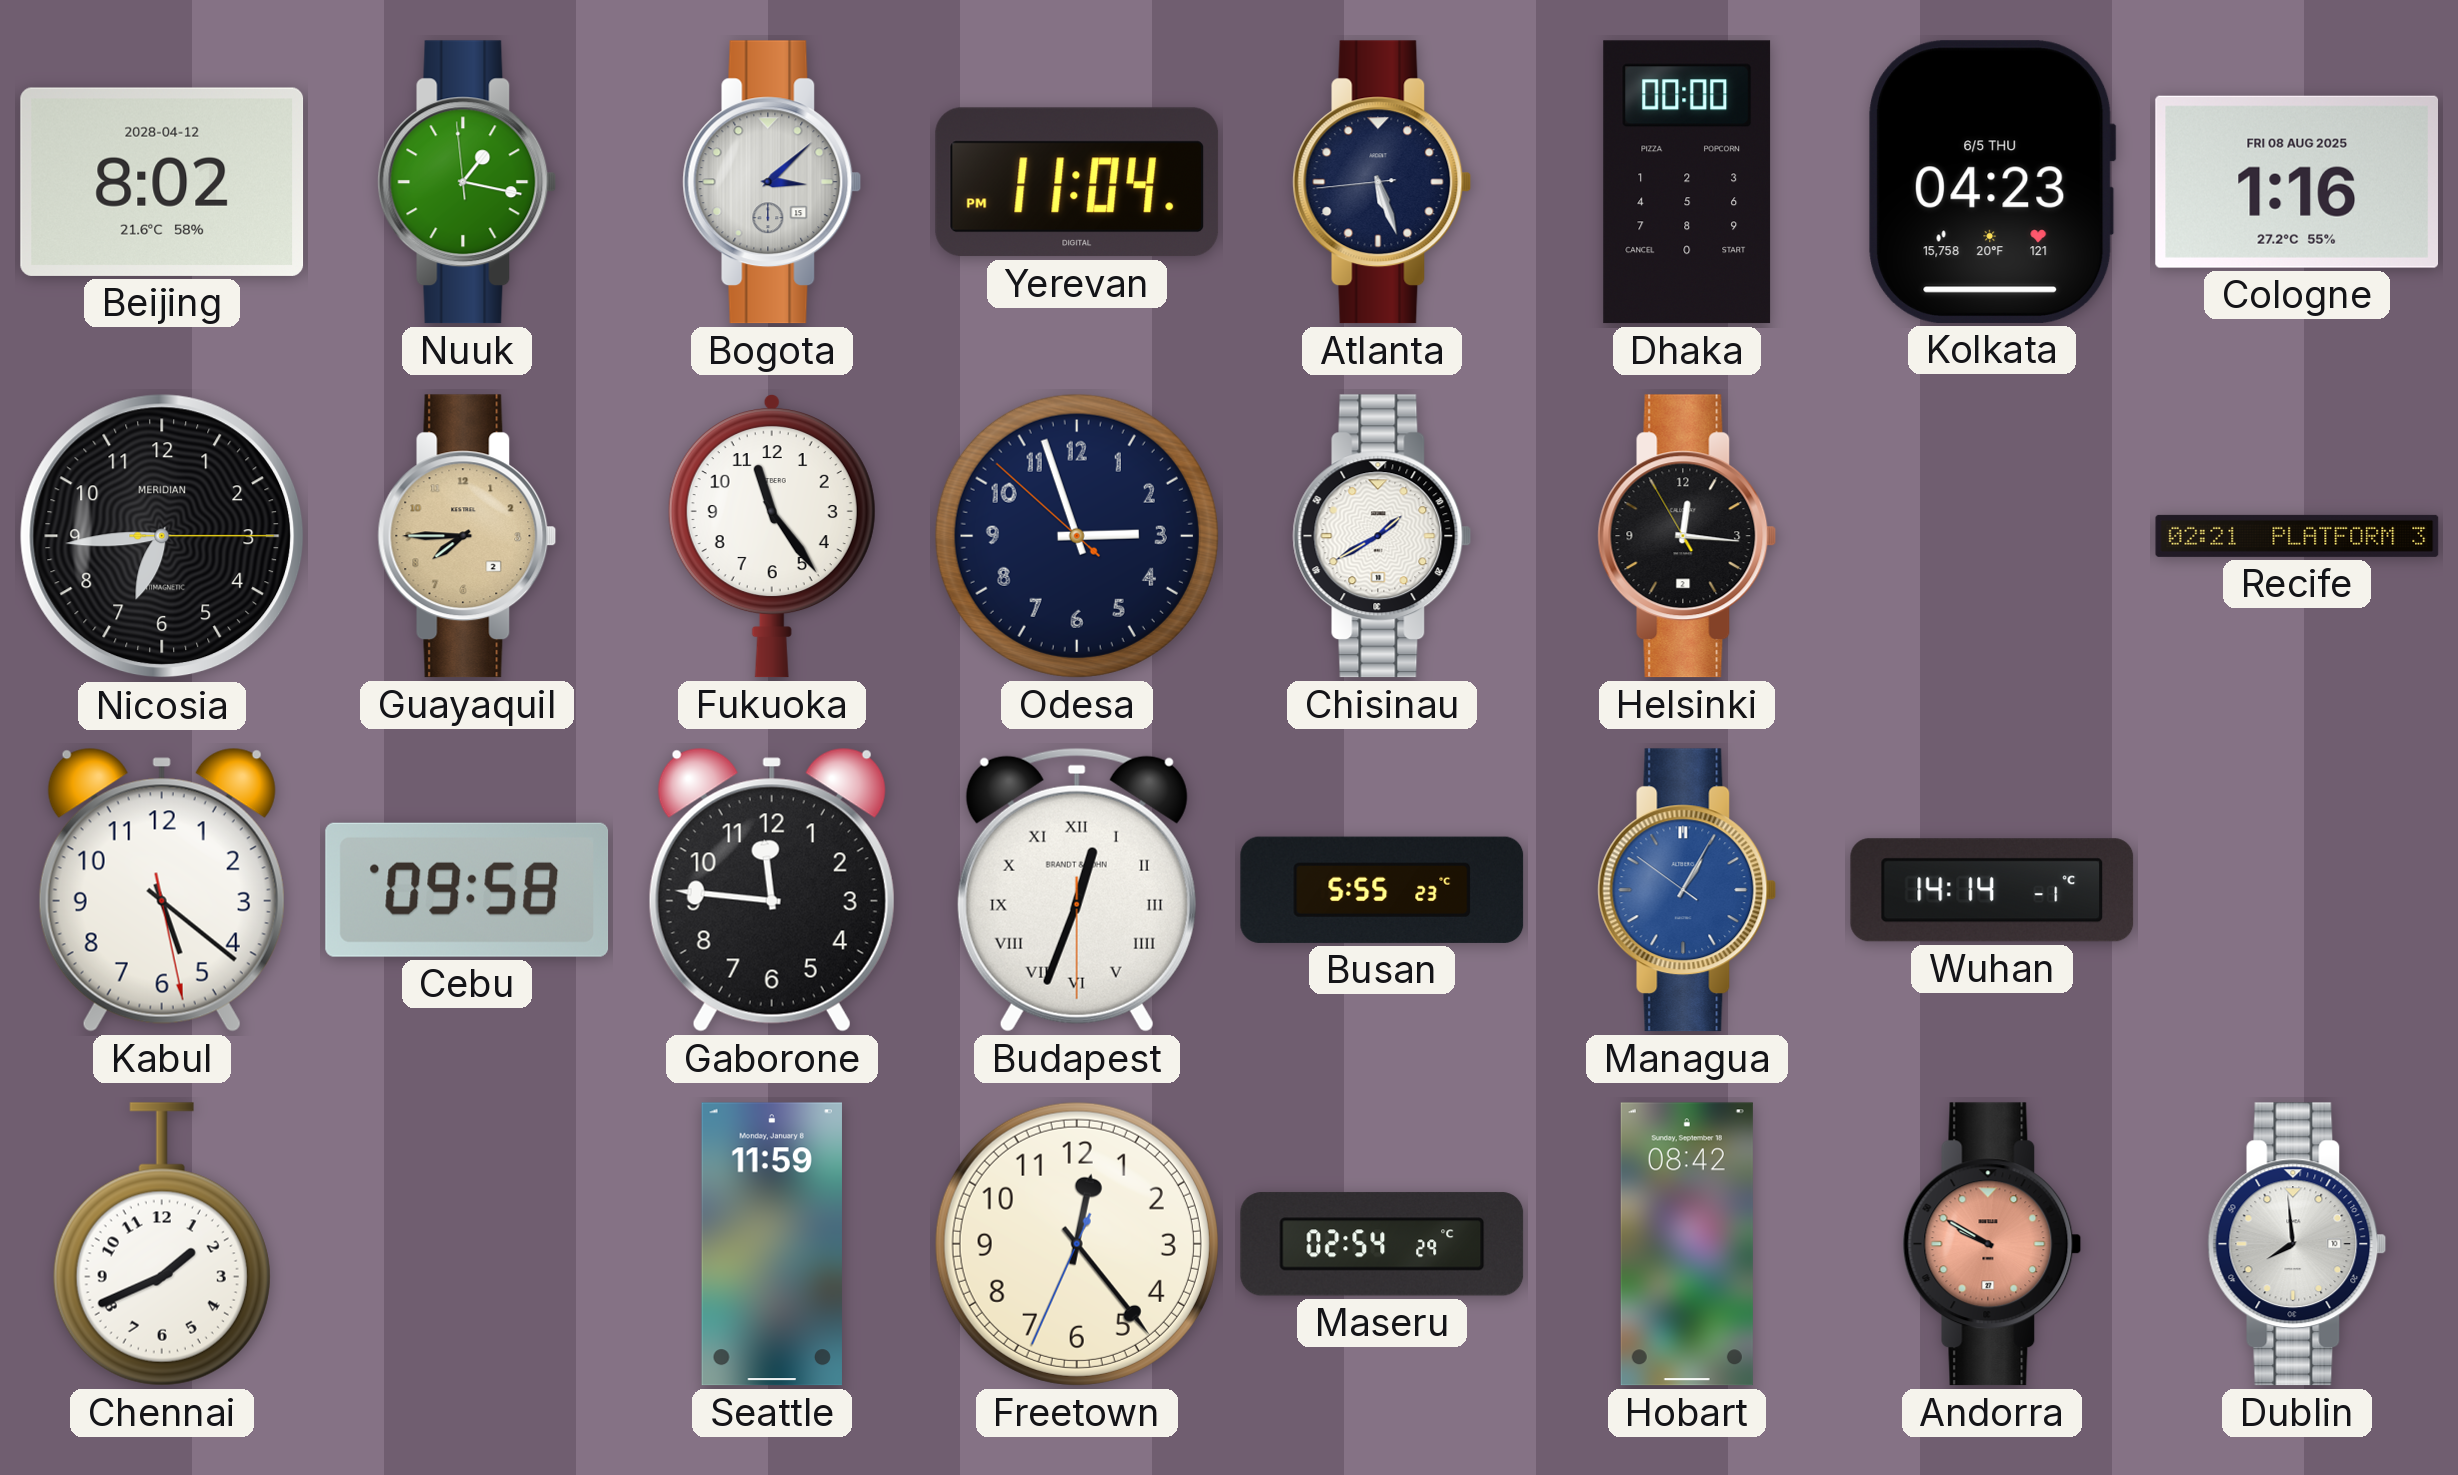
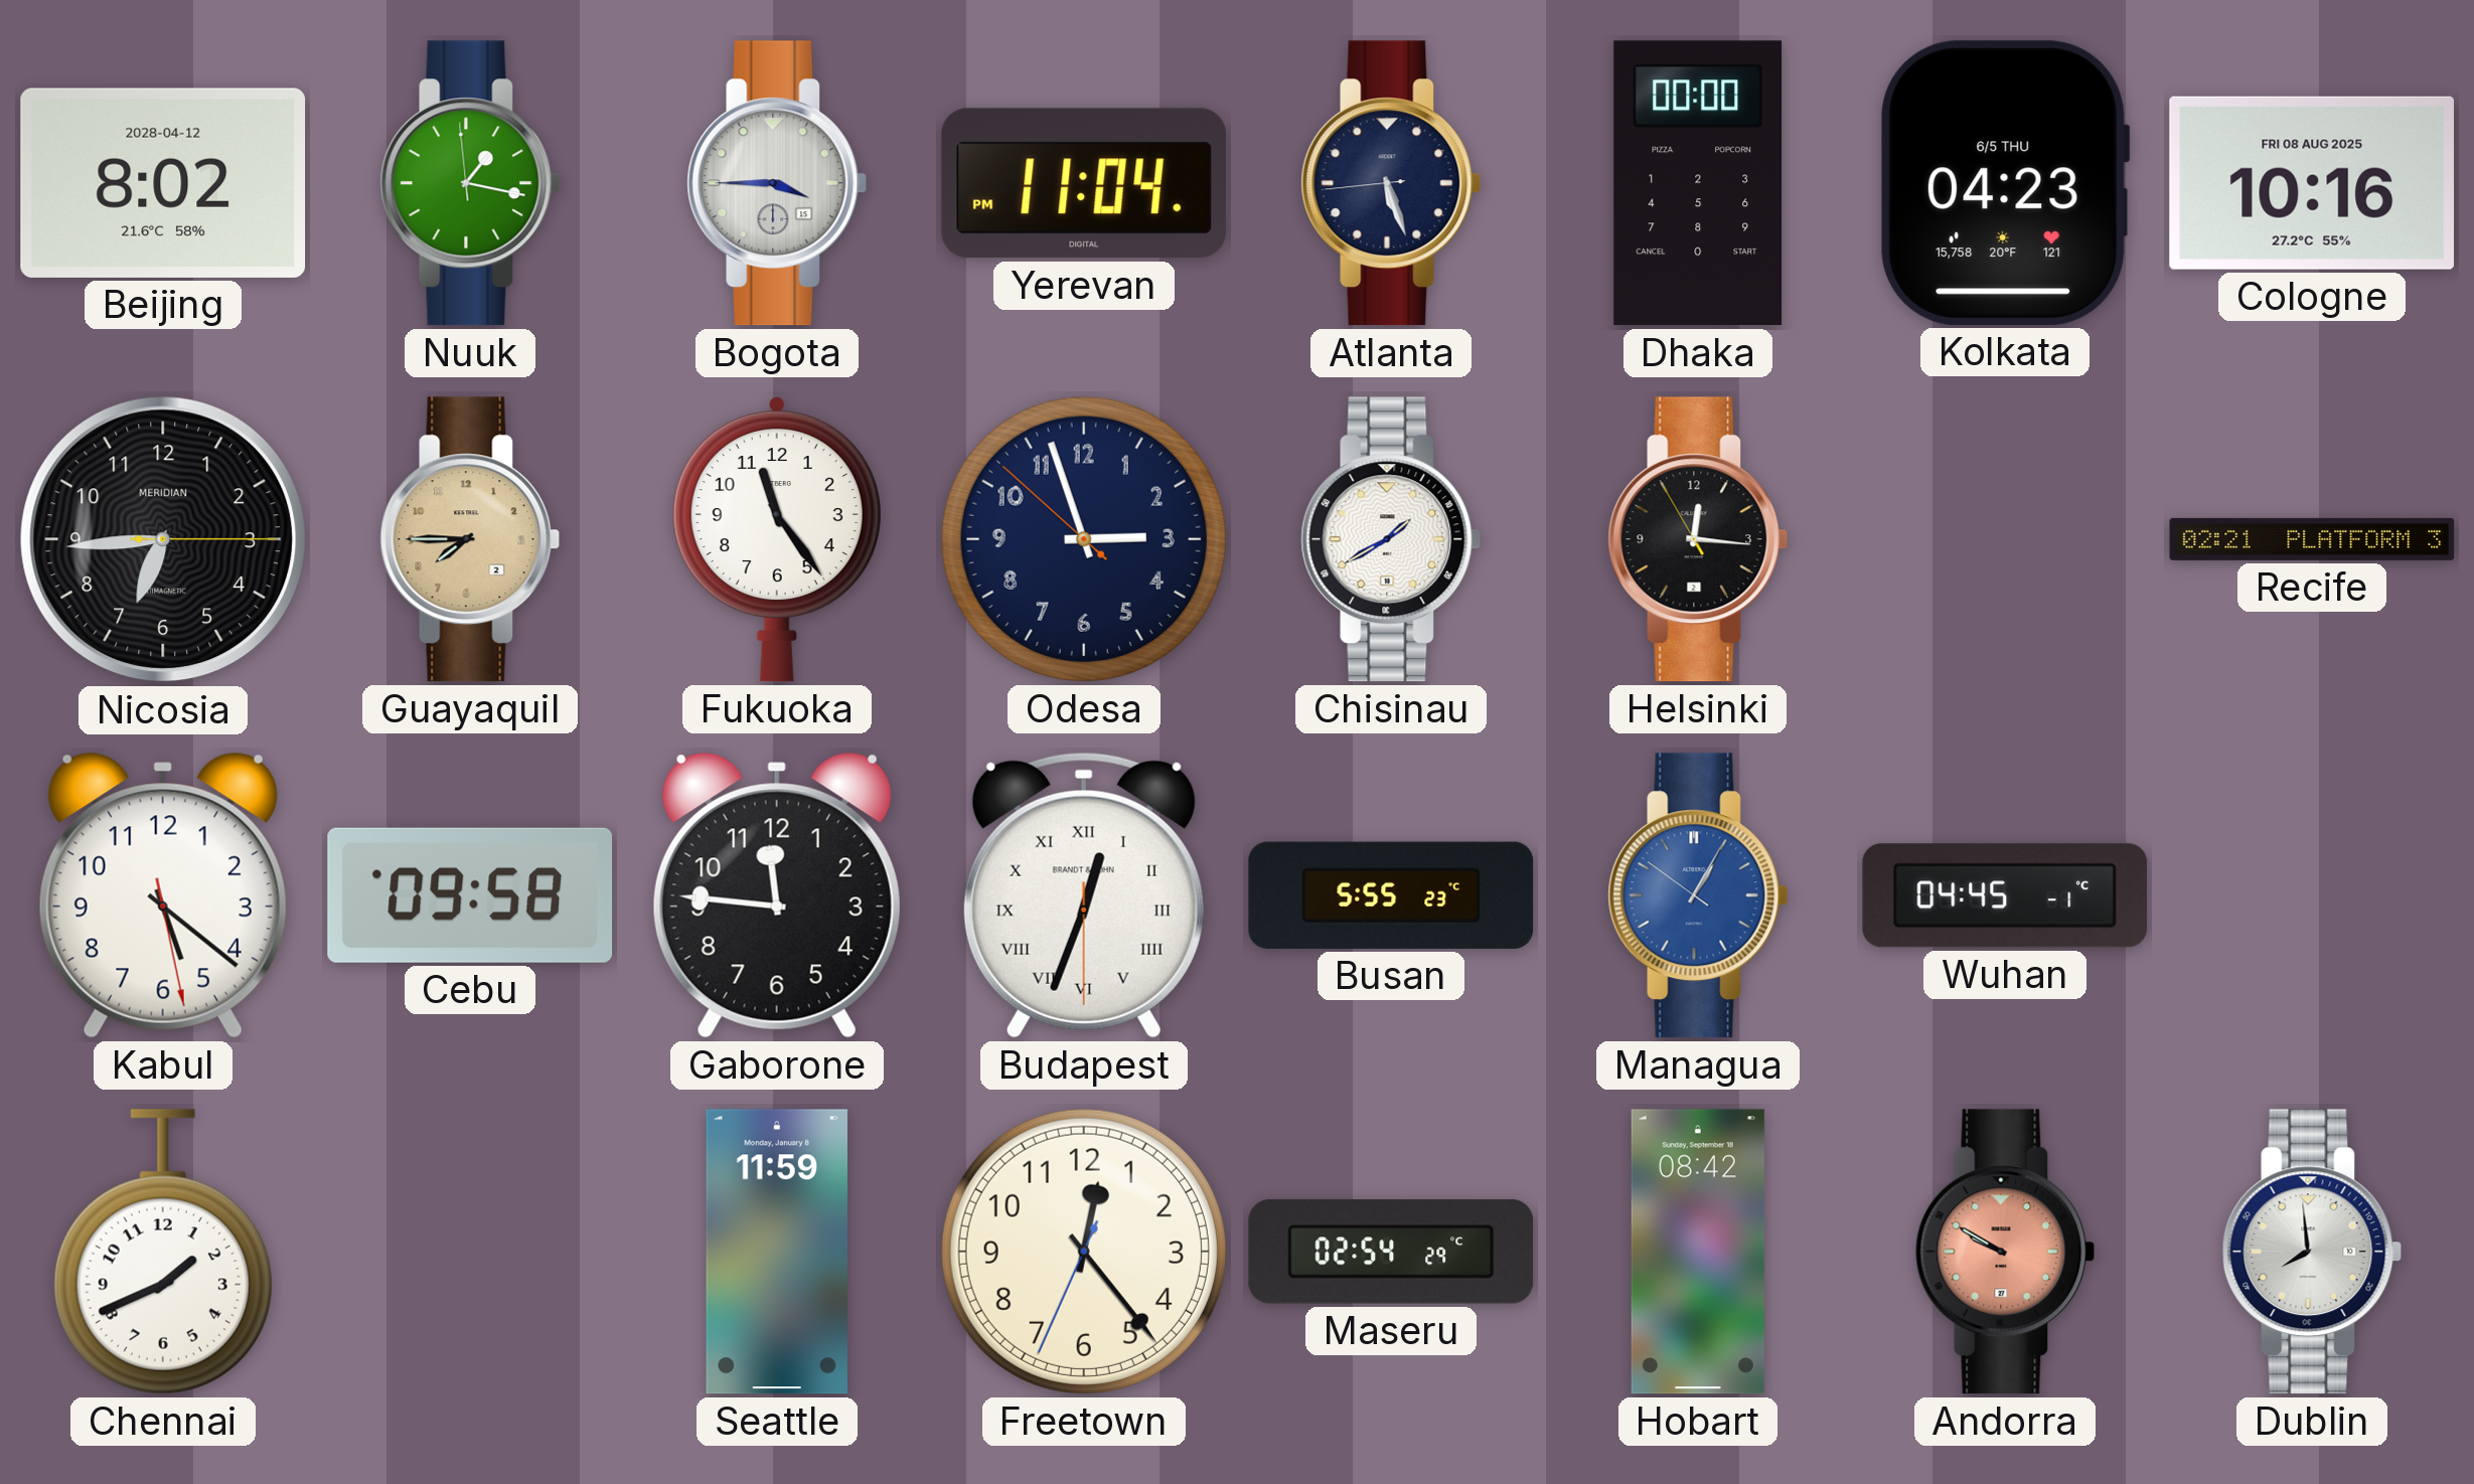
Bogota: 3:08 -> 3:45 (777, 183)
Cologne: 1:16 -> 10:16 (2311, 183)
Wuhan: 14:14 -> 04:45 (2005, 895)
